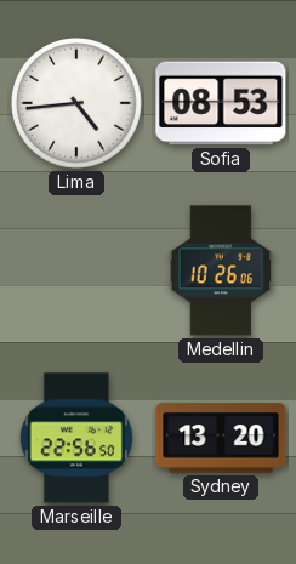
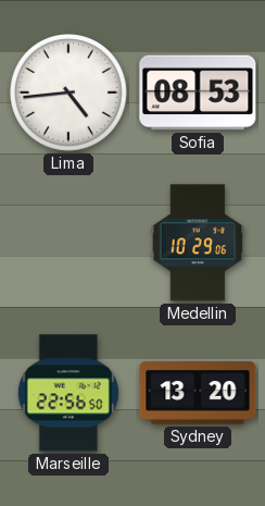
Medellin: 10:26 -> 10:29 (198, 243)
